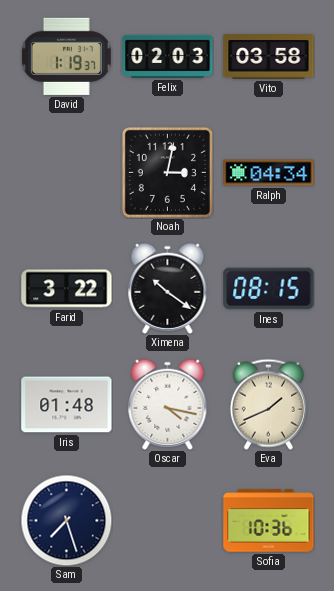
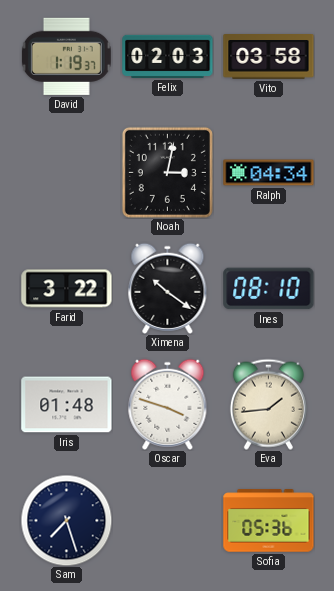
Ines: 08:15 -> 08:10 (269, 289)
Oscar: 4:17 -> 3:48 (168, 404)
Eva: 1:41 -> 1:44 (268, 404)
Sofia: 10:36 -> 05:36 (269, 521)
